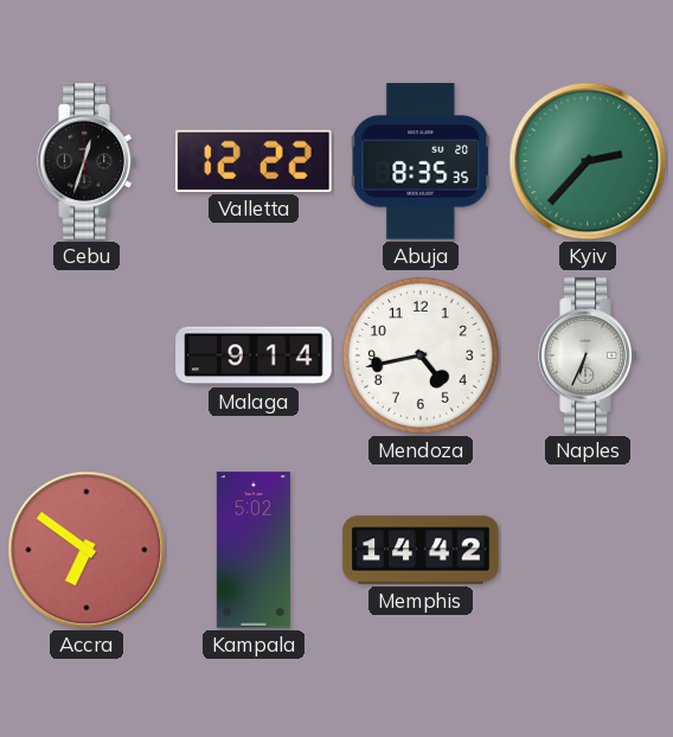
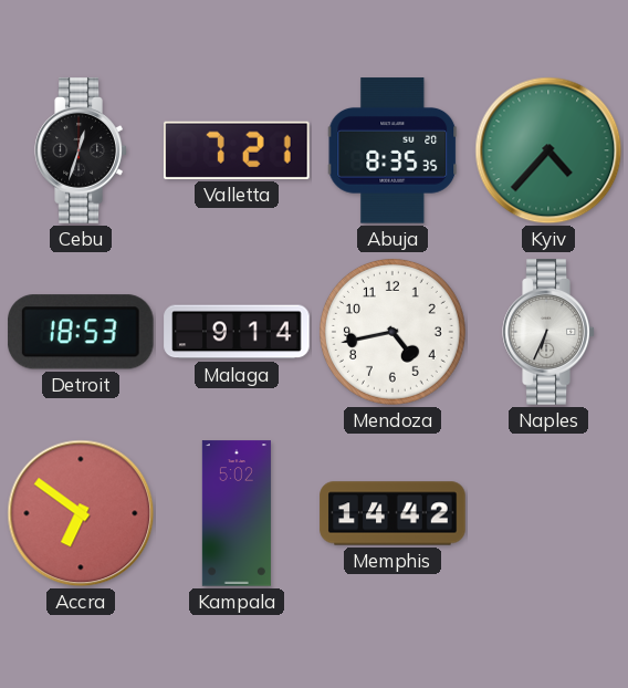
Valletta: 12:22 -> 7:21 (238, 150)
Kyiv: 2:37 -> 4:37 (548, 150)
Detroit: none -> 18:53 (82, 332)
